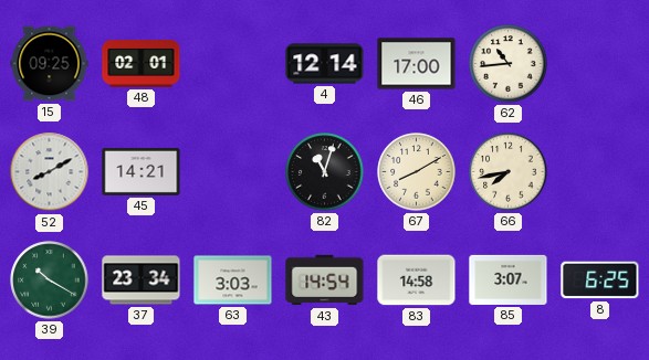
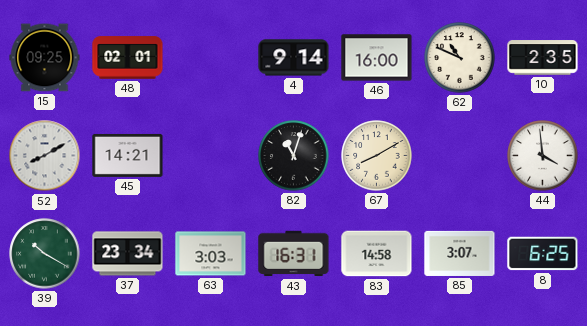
4: 12:14 -> 9:14 (294, 58)
46: 17:00 -> 16:00 (377, 58)
62: 10:44 -> 10:49 (460, 58)
10: none -> 2:35 (543, 58)
66: 7:43 -> none (509, 172)
44: none -> 3:59 (543, 156)
43: 14:54 -> 16:31 (294, 254)
